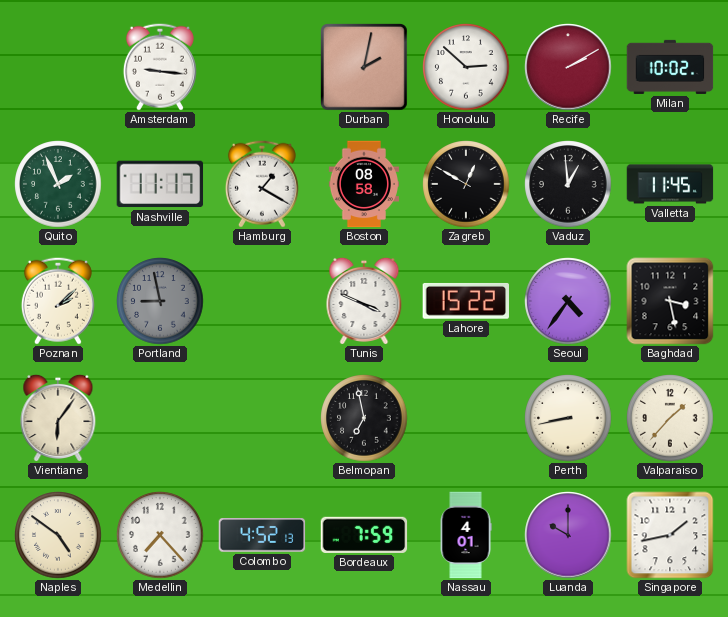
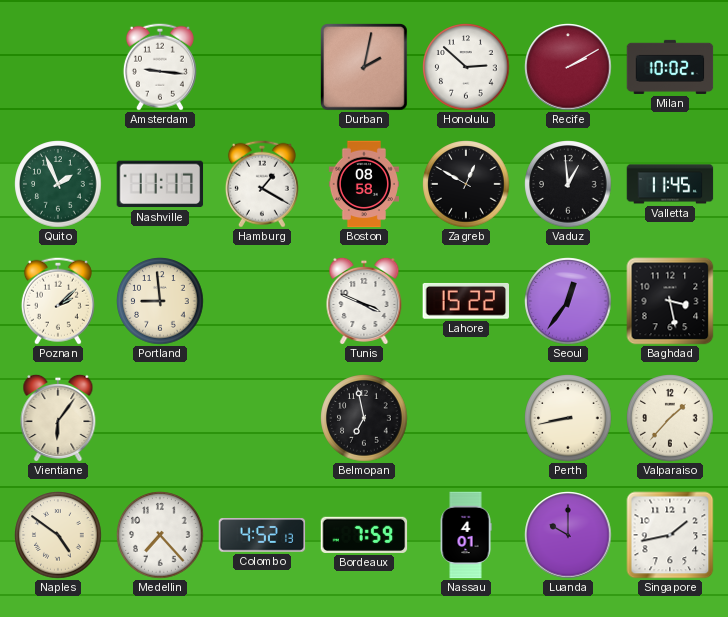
Portland: 8:58 -> 8:59 (160, 301)
Portland dial: grey -> cream (160, 301)
Seoul: 4:36 -> 12:36 (568, 301)
